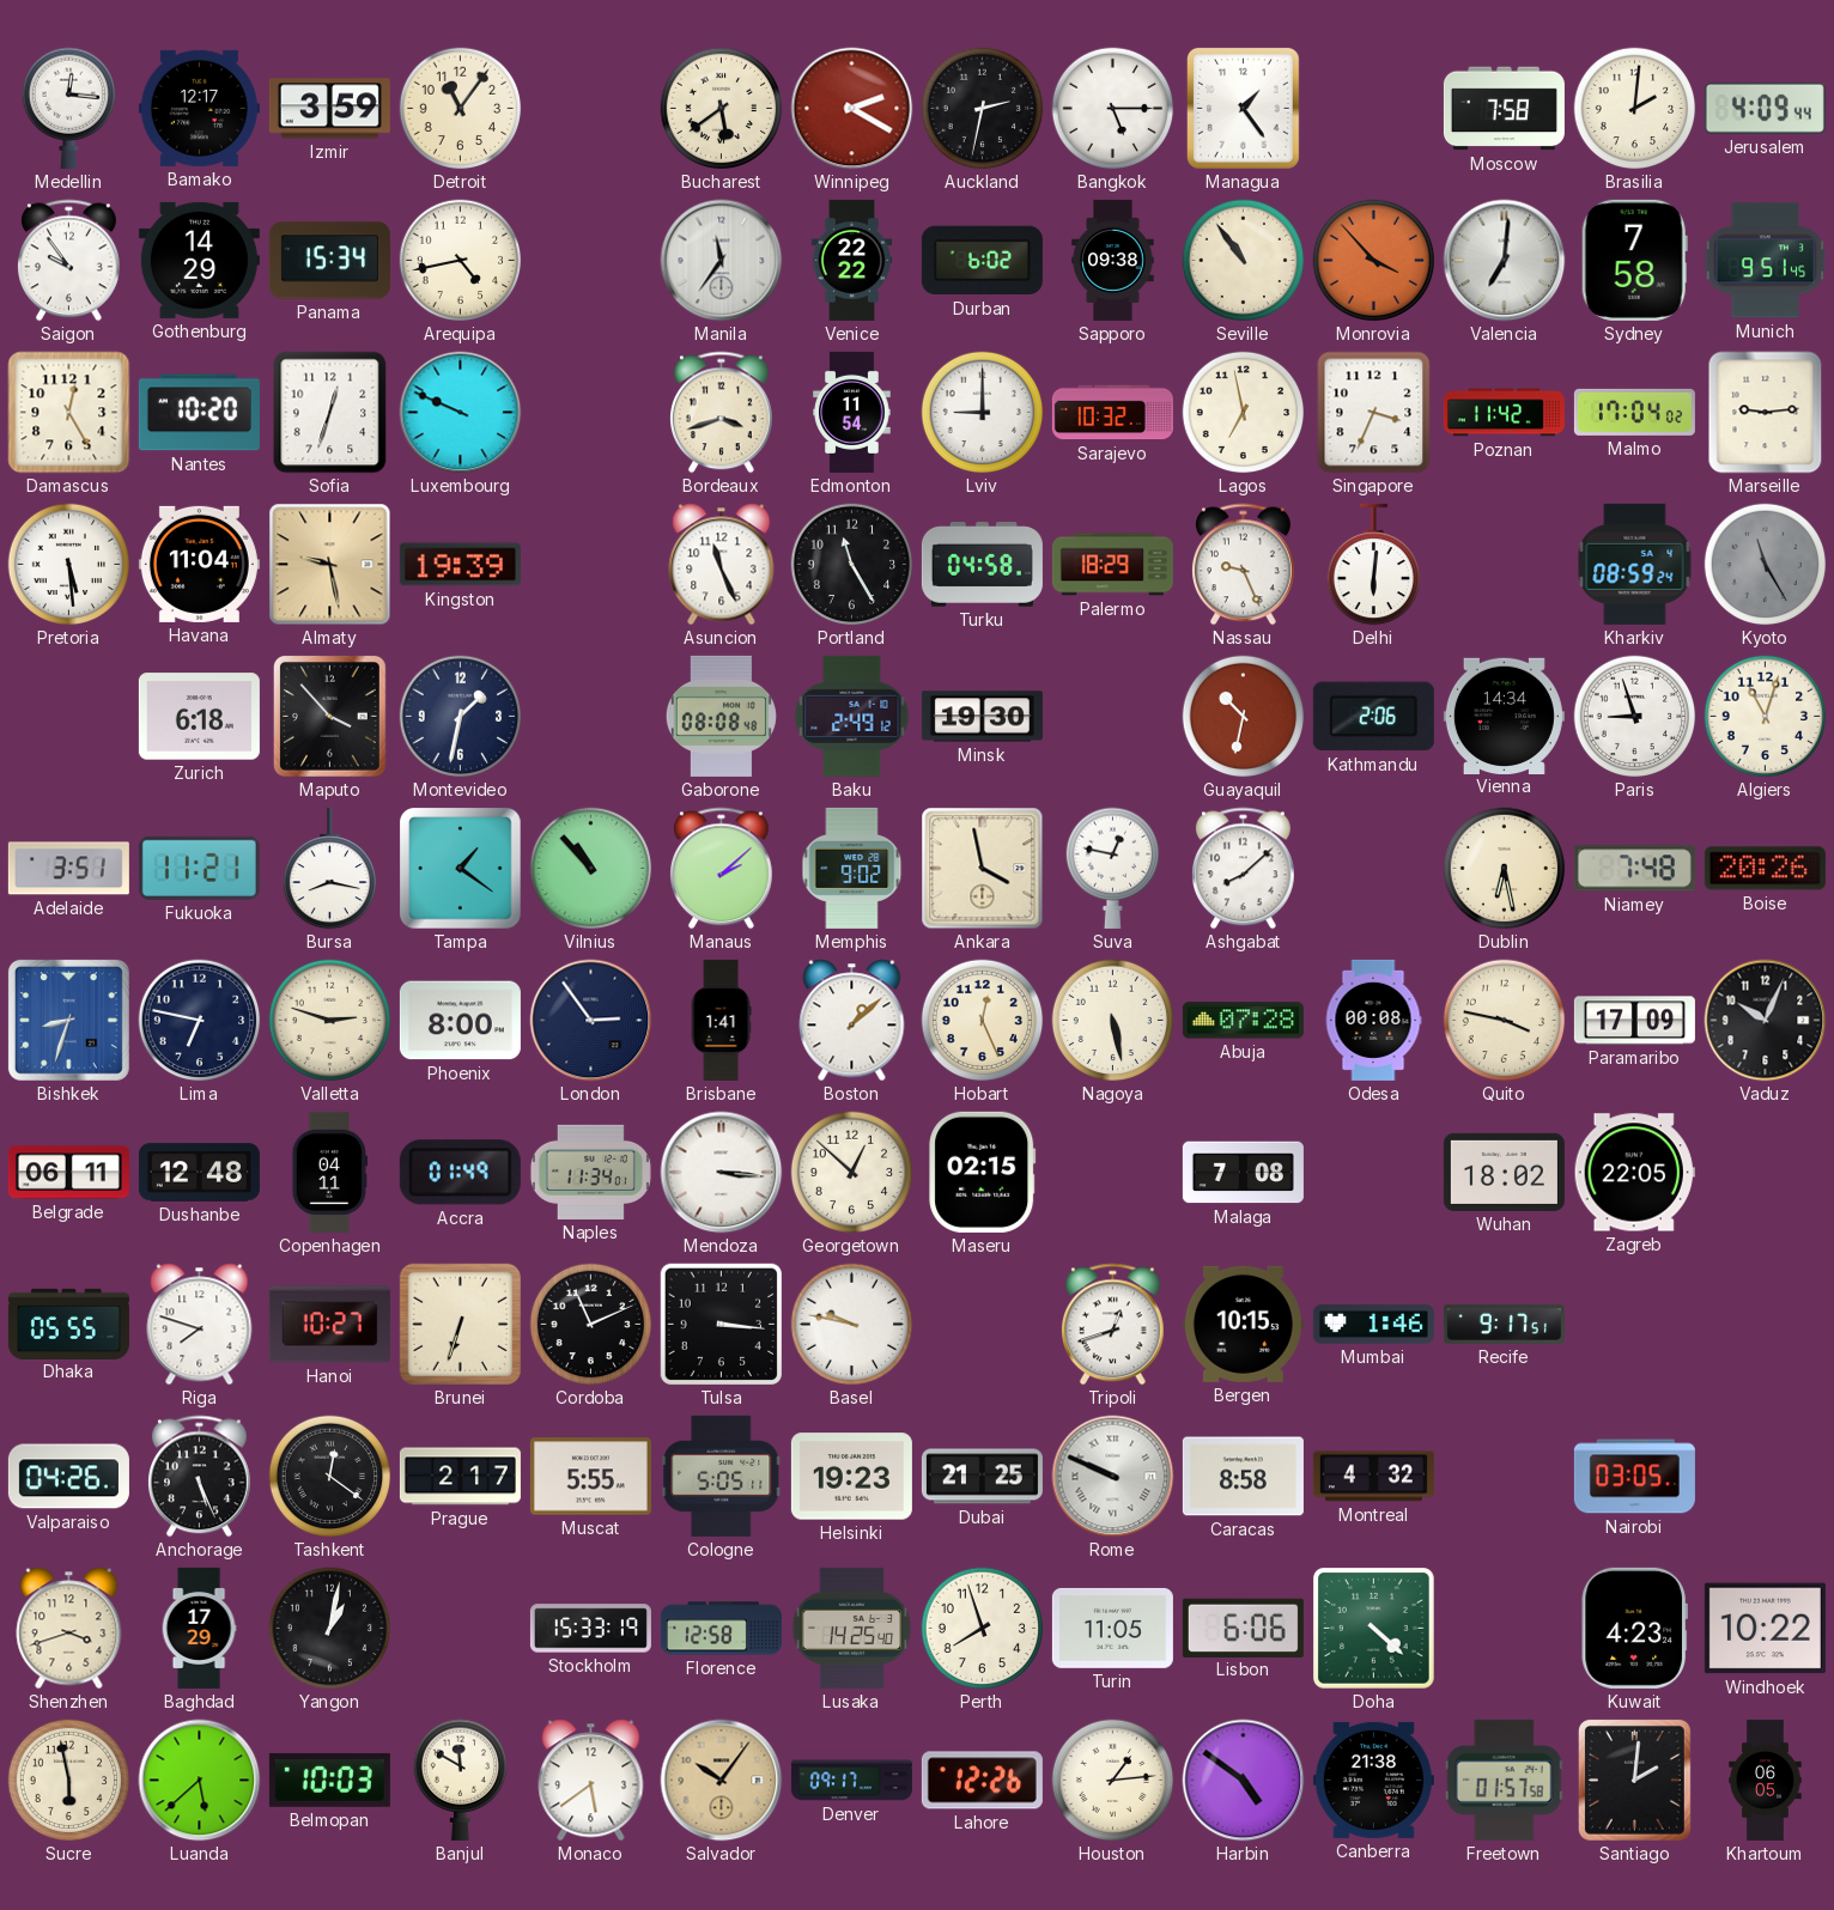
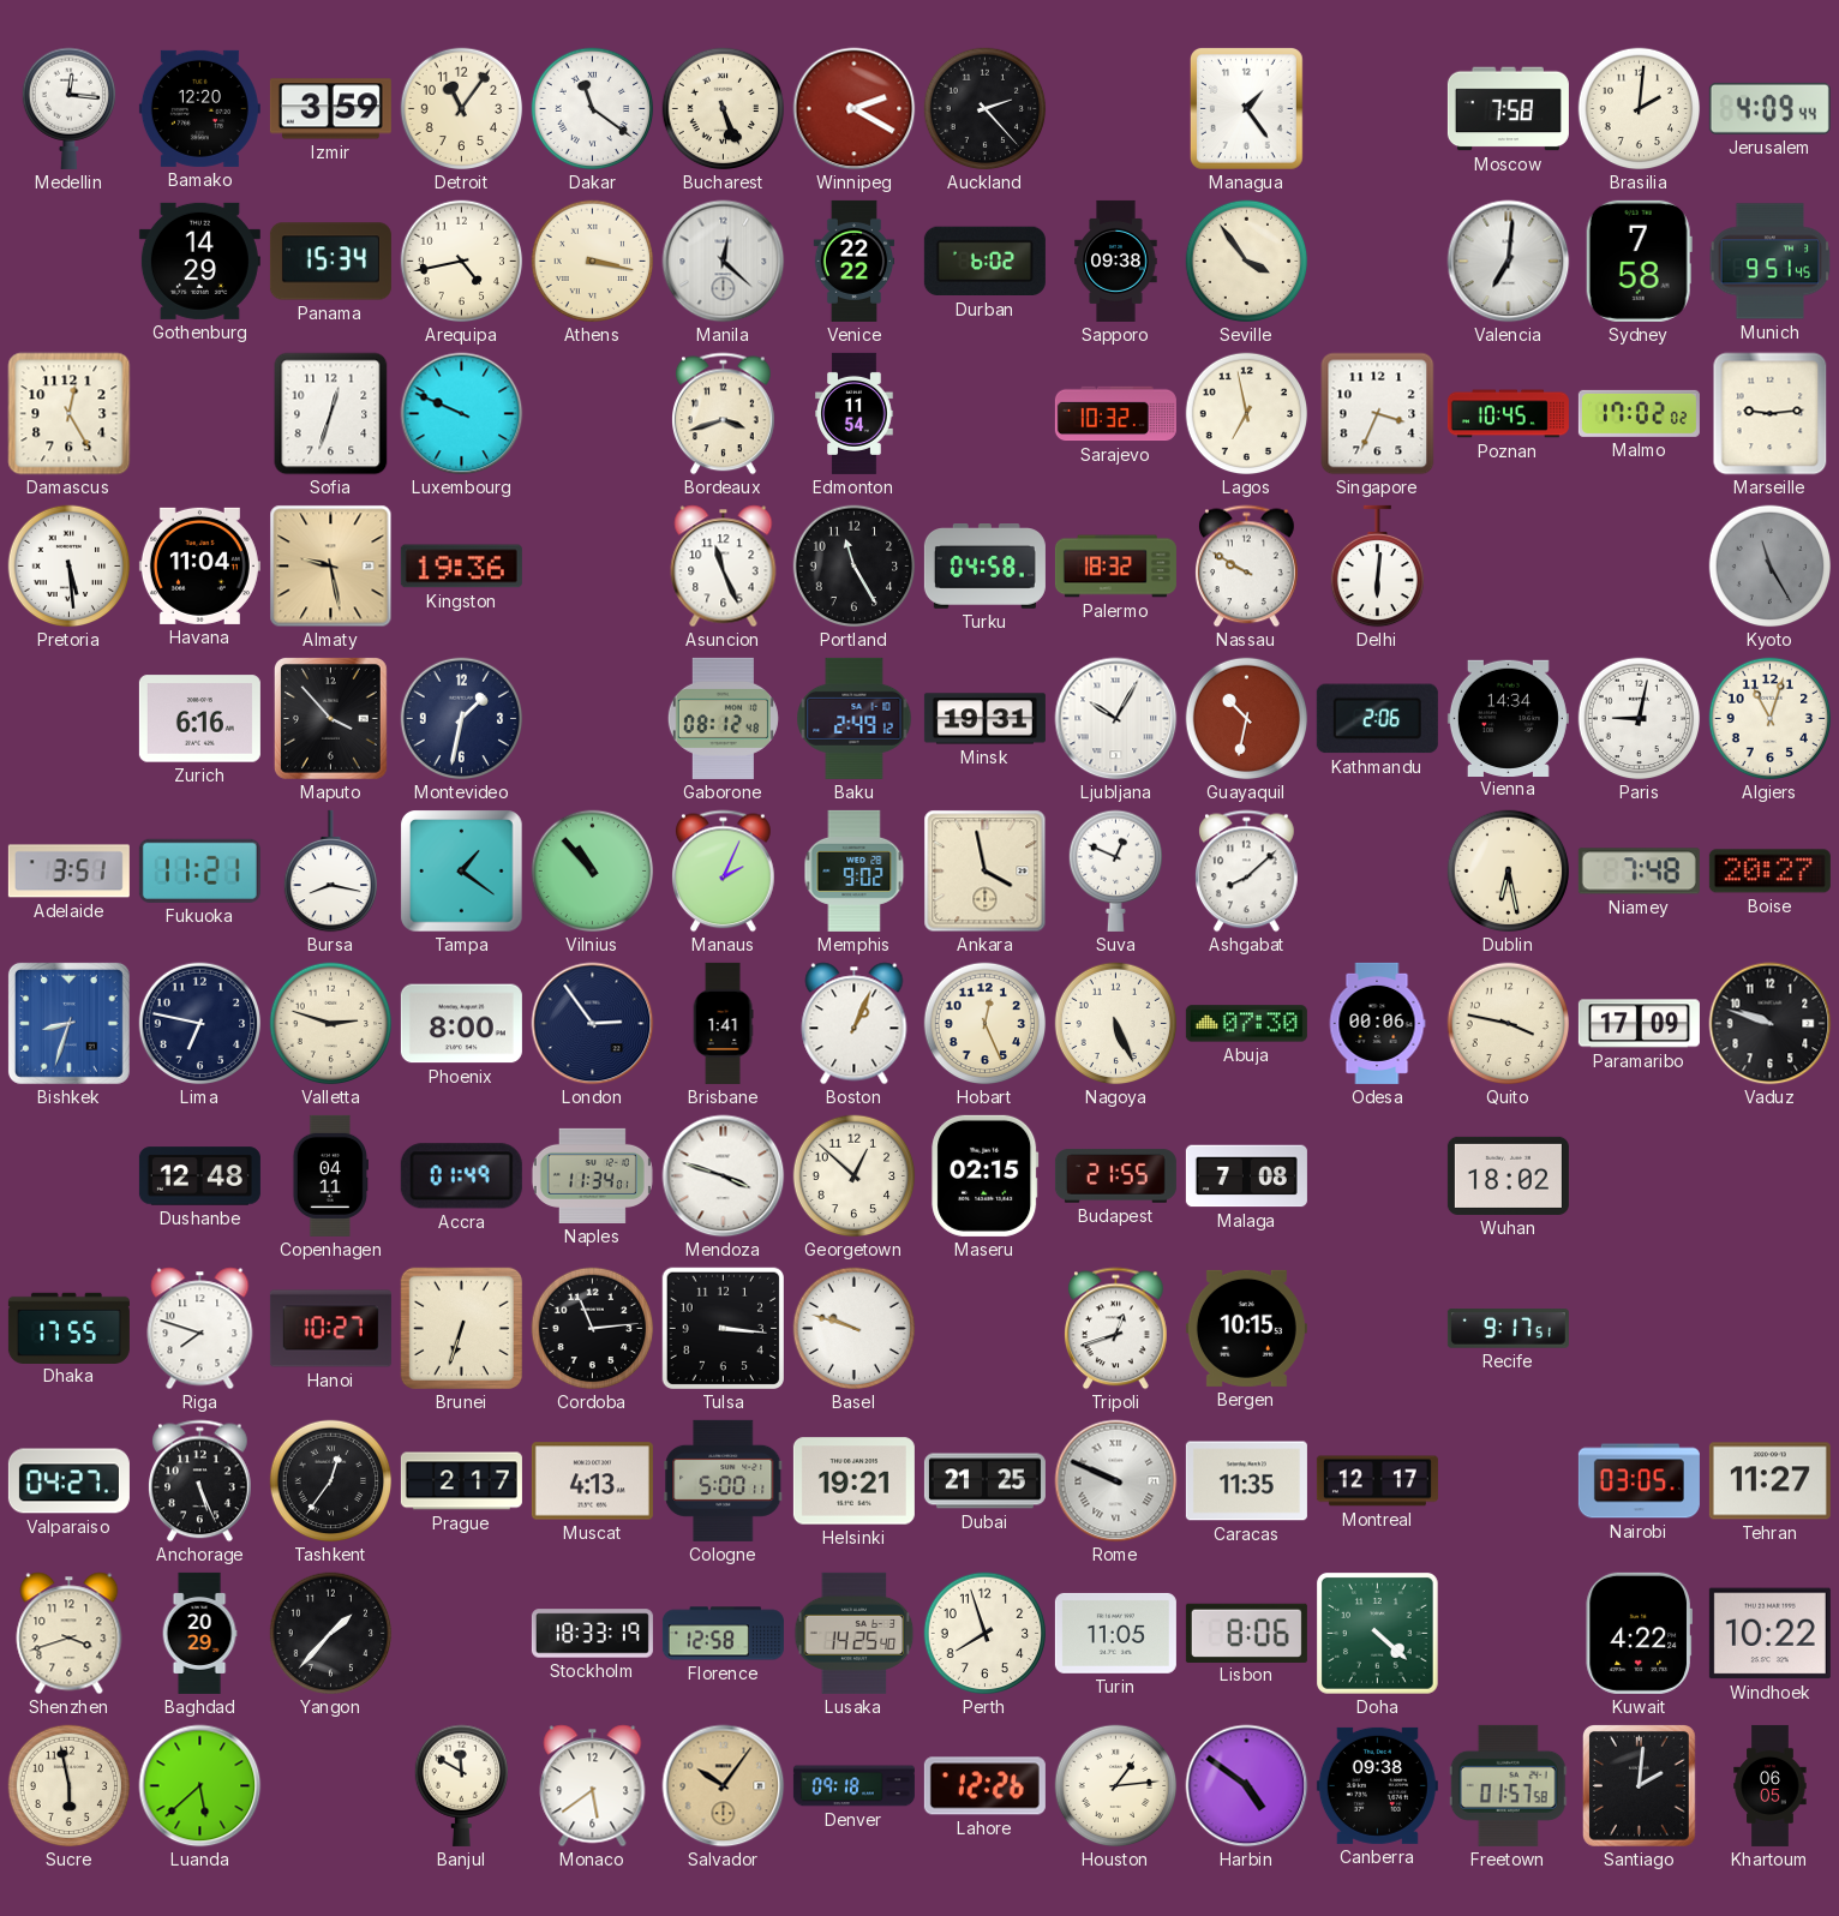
Bamako: 12:17 -> 12:20 (199, 108)
Dakar: none -> 11:21 (593, 109)
Bucharest: 5:39 -> 5:26 (724, 109)
Auckland: 2:32 -> 2:23 (986, 109)
Bangkok: 5:15 -> none (1113, 109)
Saigon: 9:54 -> none (69, 261)
Athens: none -> 3:17 (593, 262)
Manila: 11:36 -> 12:22 (724, 262)
Seville: 10:54 -> 3:54 (1247, 262)
Monrovia: 3:53 -> none (1374, 261)
Nantes: 10:20 -> none (199, 413)
Lviv: 9:00 -> none (983, 413)
Poznan: 11:42 -> 10:45 (1508, 414)
Malmo: 17:04 -> 17:02 (1639, 413)
Kingston: 19:39 -> 19:36 (461, 567)
Palermo: 18:29 -> 18:32 (1115, 567)
Nassau: 9:26 -> 9:50 (1247, 567)
Kharkiv: 08:59 -> none (1635, 564)
Zurich: 6:18 -> 6:16 (199, 719)
Gaborone: 08:08 -> 08:12 (723, 718)
Minsk: 19:30 -> 19:31 (984, 719)
Ljubljana: none -> 10:05 (1116, 719)
Paris: 8:57 -> 9:02 (1640, 719)
Manaus: 2:08 -> 2:04 (724, 872)
Suva: 12:47 -> 12:49 (1115, 870)
Boise: 20:26 -> 20:27 (1769, 872)
Boston: 1:08 -> 1:04 (855, 1024)
Nagoya: 5:28 -> 5:26 (1116, 1024)
Abuja: 07:28 -> 07:30 (1246, 1024)
Odesa: 00:08 -> 00:06 (1377, 1023)
Vaduz: 10:04 -> 9:48 (1771, 1024)
Belgrade: 06:11 -> none (68, 1173)
Mendoza: 3:16 -> 3:48 (724, 1176)
Budapest: none -> 21:55 (1115, 1176)
Zagreb: 22:05 -> none (1634, 1173)
Dhaka: 05:55 -> 17:55 (68, 1328)
Cordoba: 11:11 -> 11:14 (593, 1329)
Basel: 9:47 -> 9:48 (855, 1329)
Mumbai: 1:46 -> none (1373, 1325)
Valparaiso: 04:26 -> 04:27 (68, 1481)
Tashkent: 12:21 -> 12:36 (331, 1481)
Muscat: 5:55 -> 4:13 (592, 1481)
Cologne: 5:05 -> 5:00 (724, 1480)
Helsinki: 19:23 -> 19:21 (853, 1481)
Caracas: 8:58 -> 11:35 (1246, 1481)
Montreal: 4:32 -> 12:17 (1377, 1481)
Tehran: none -> 11:27 (1769, 1481)
Baghdad: 17:29 -> 20:29 (199, 1633)
Yangon: 1:02 -> 1:37 (331, 1634)
Stockholm: 15:33 -> 18:33 (592, 1634)
Lisbon: 6:06 -> 8:06 (1246, 1633)
Kuwait: 4:23 -> 4:22 (1639, 1633)
Belmopan: 10:03 -> none (329, 1780)
Denver: 09:17 -> 09:18 (853, 1786)
Canberra: 21:38 -> 09:38 (1377, 1785)
